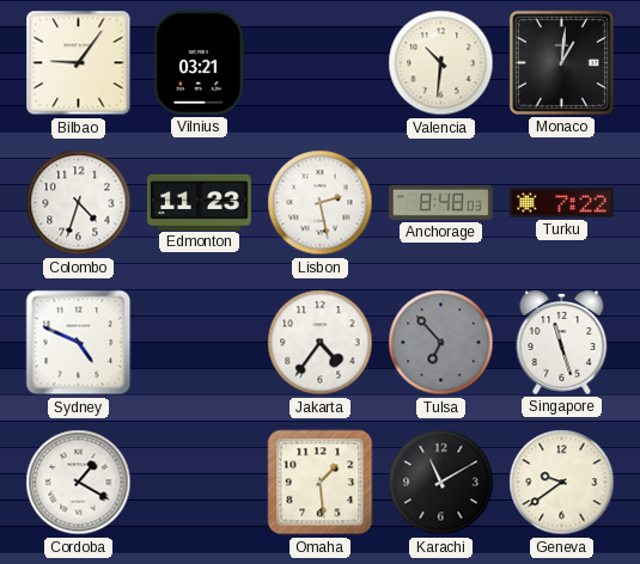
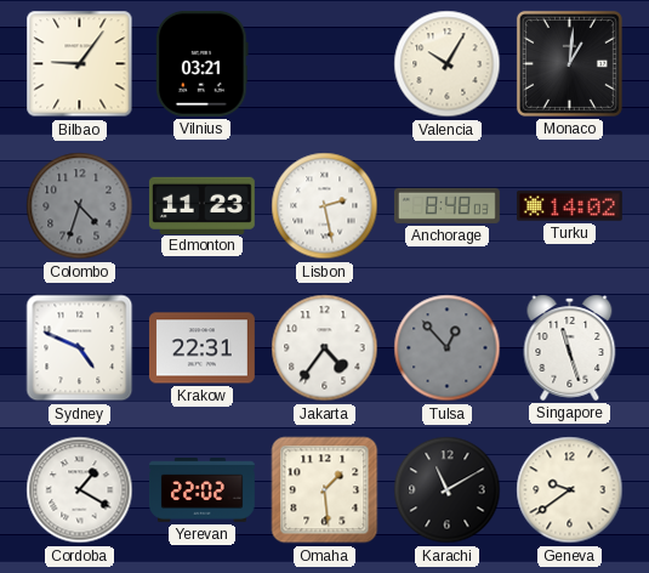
Valencia: 10:31 -> 10:05 (448, 64)
Colombo dial: white -> grey (80, 206)
Turku: 7:22 -> 14:02 (569, 206)
Krakow: none -> 22:31 (201, 348)
Tulsa: 6:53 -> 12:53 (448, 348)
Yerevan: none -> 22:02 (203, 490)
